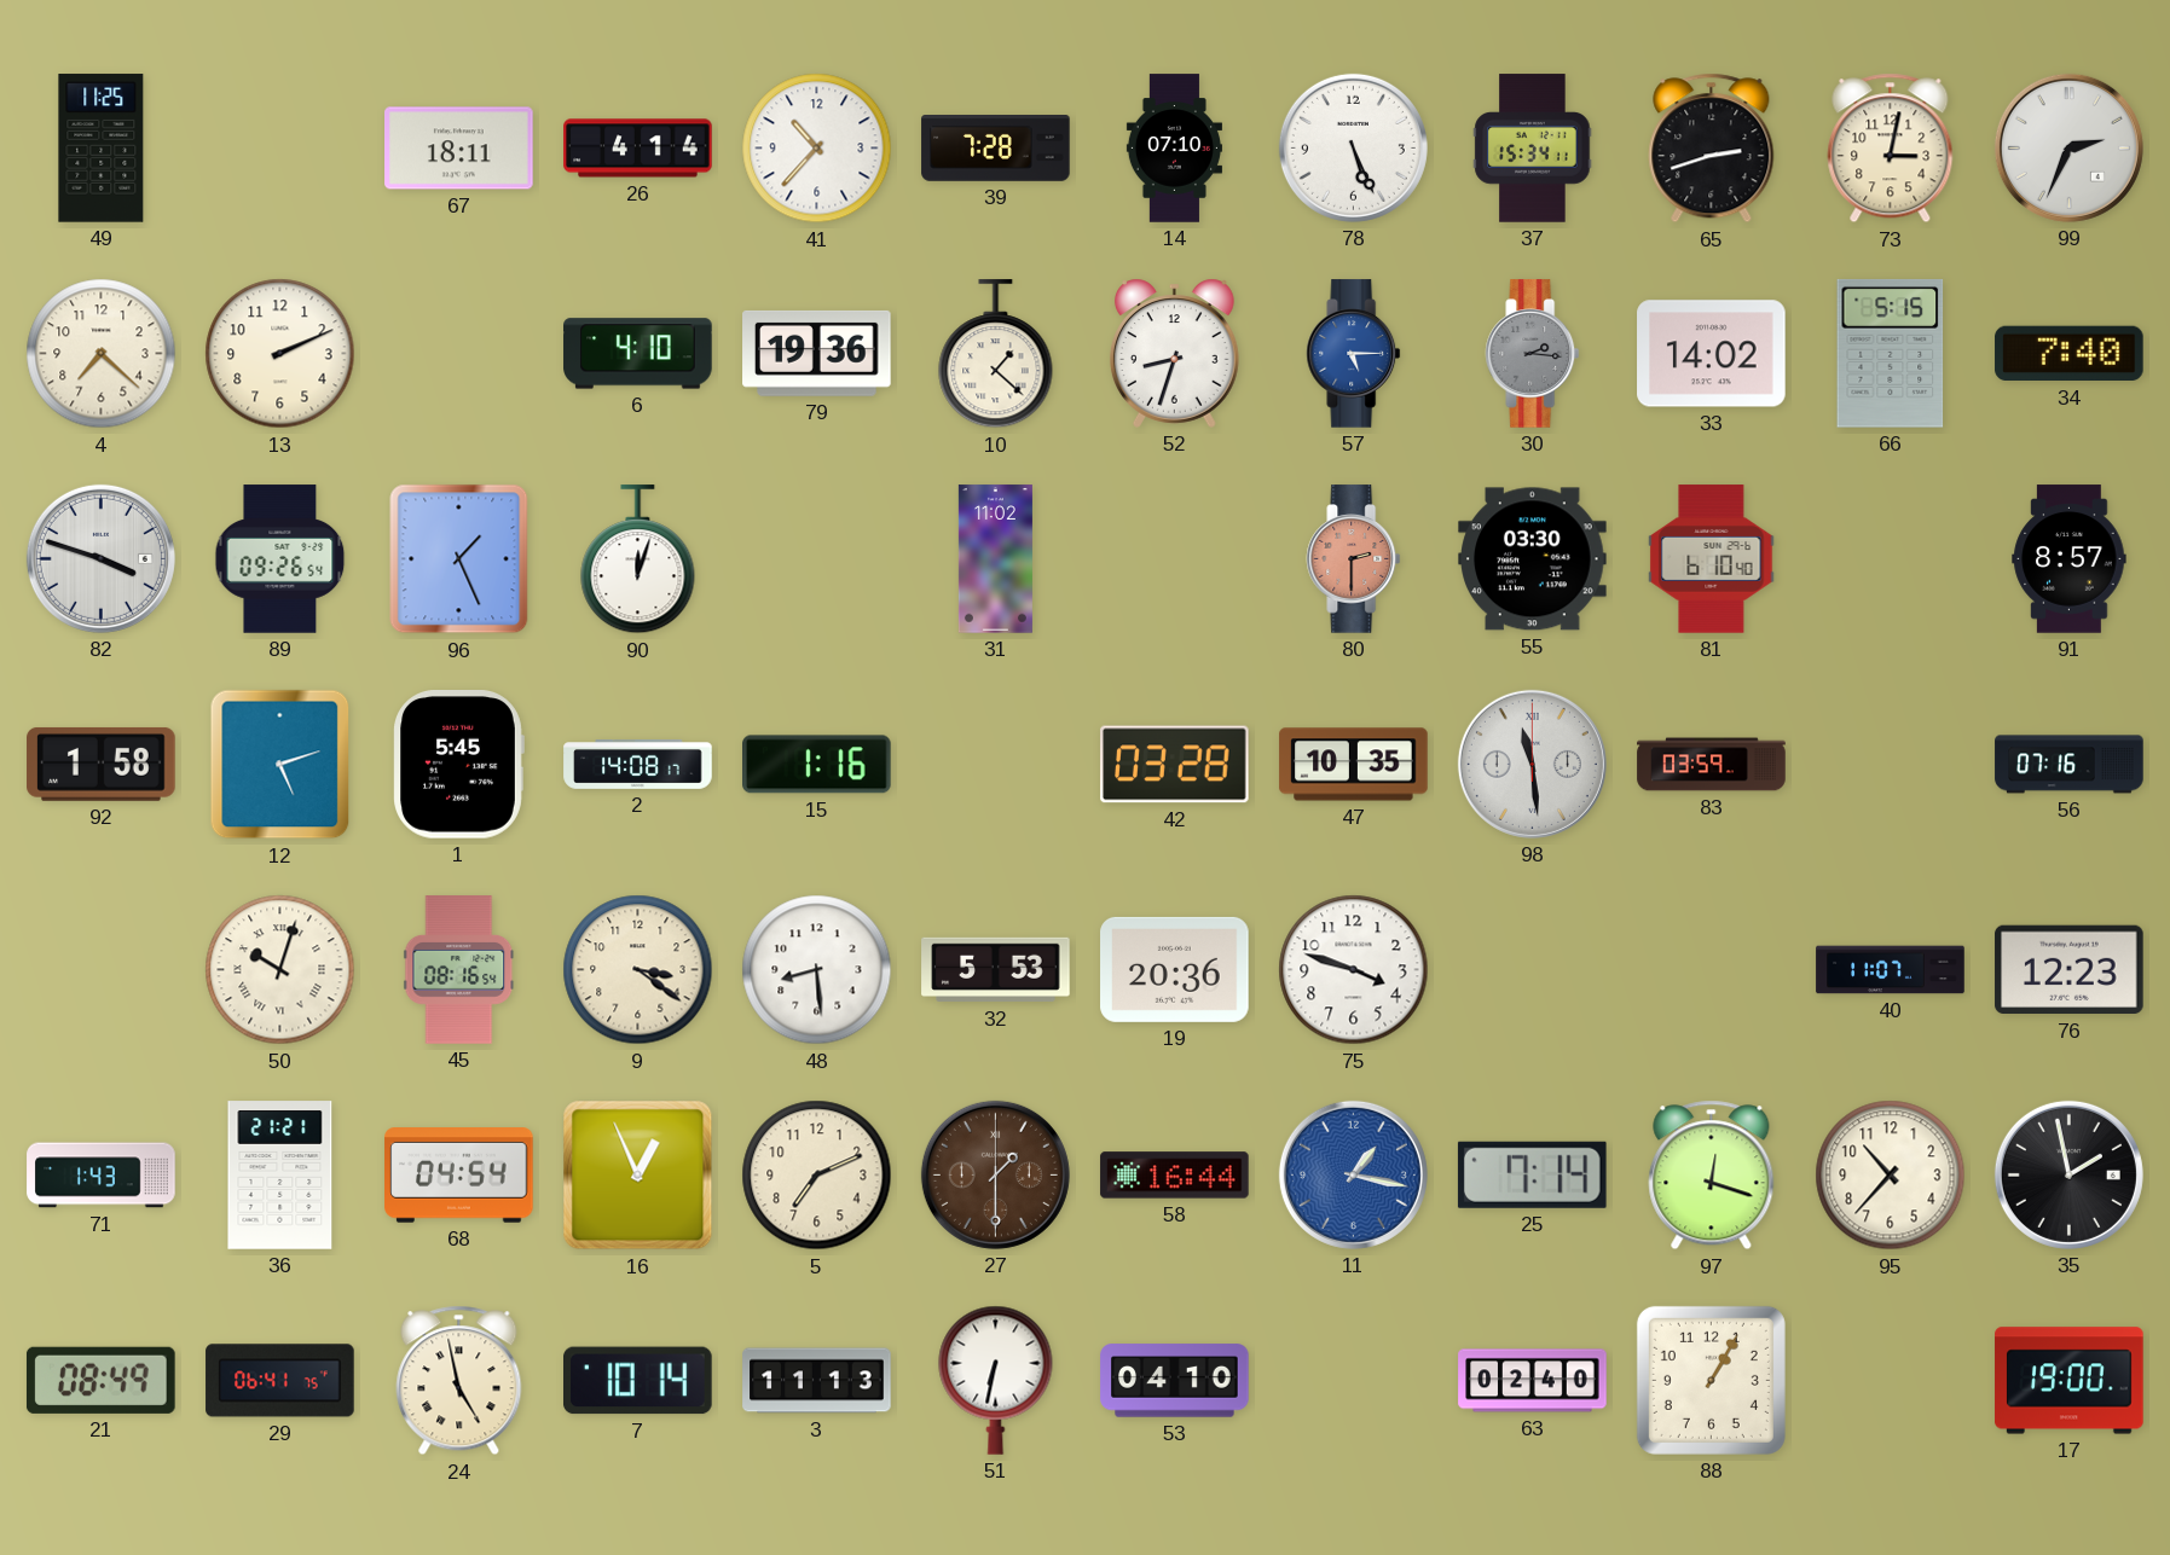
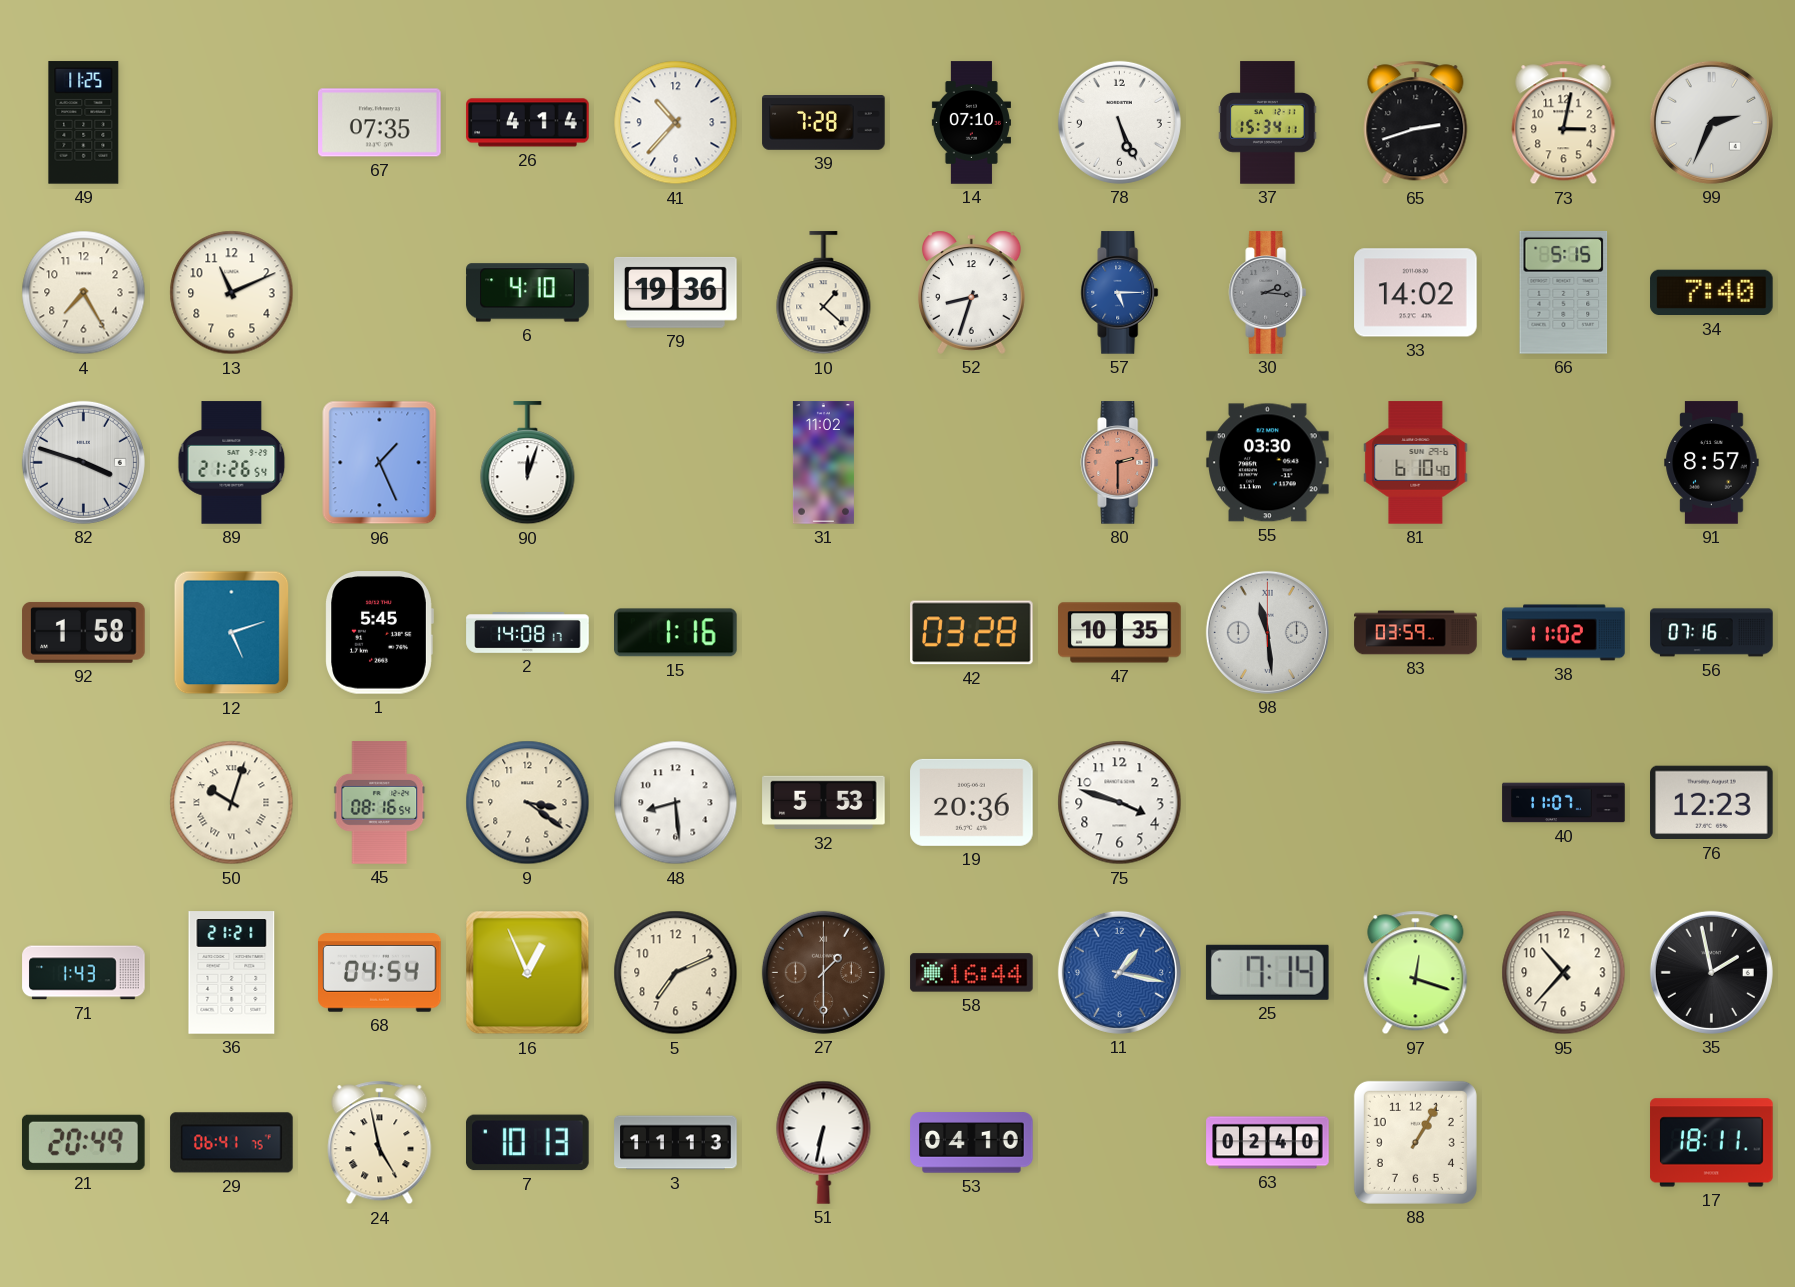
67: 18:11 -> 07:35 (380, 123)
4: 7:22 -> 7:25 (84, 293)
13: 2:11 -> 11:11 (232, 293)
89: 09:26 -> 21:26 (232, 463)
38: none -> 11:02 (1564, 633)
21: 08:49 -> 20:49 (84, 1142)
7: 10:14 -> 10:13 (528, 1143)
17: 19:00 -> 18:11 (1712, 1143)
